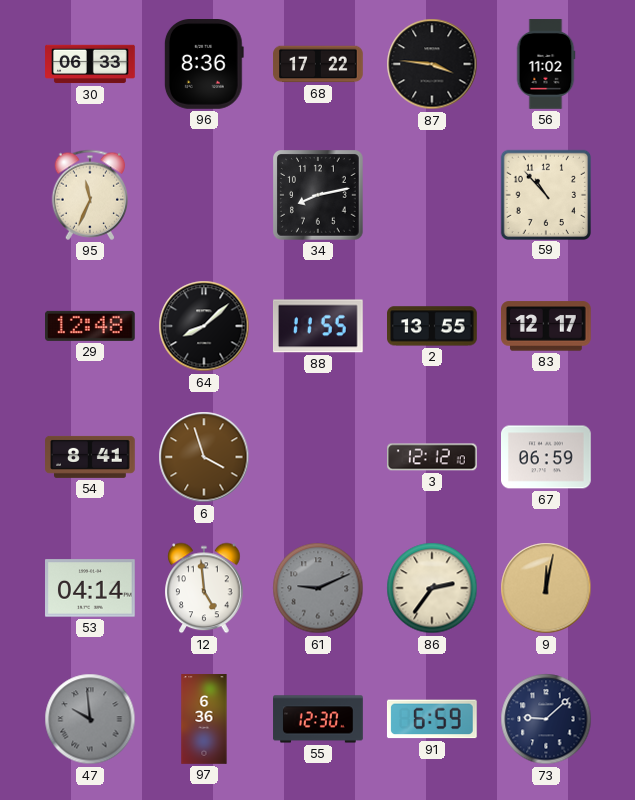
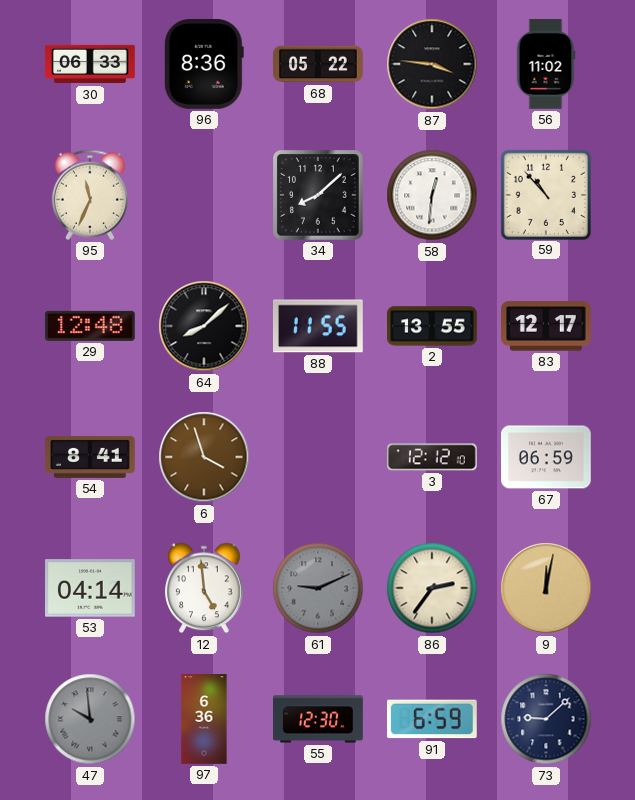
68: 17:22 -> 05:22 (318, 64)
34: 8:13 -> 8:08 (319, 196)
58: none -> 12:31 (432, 195)
